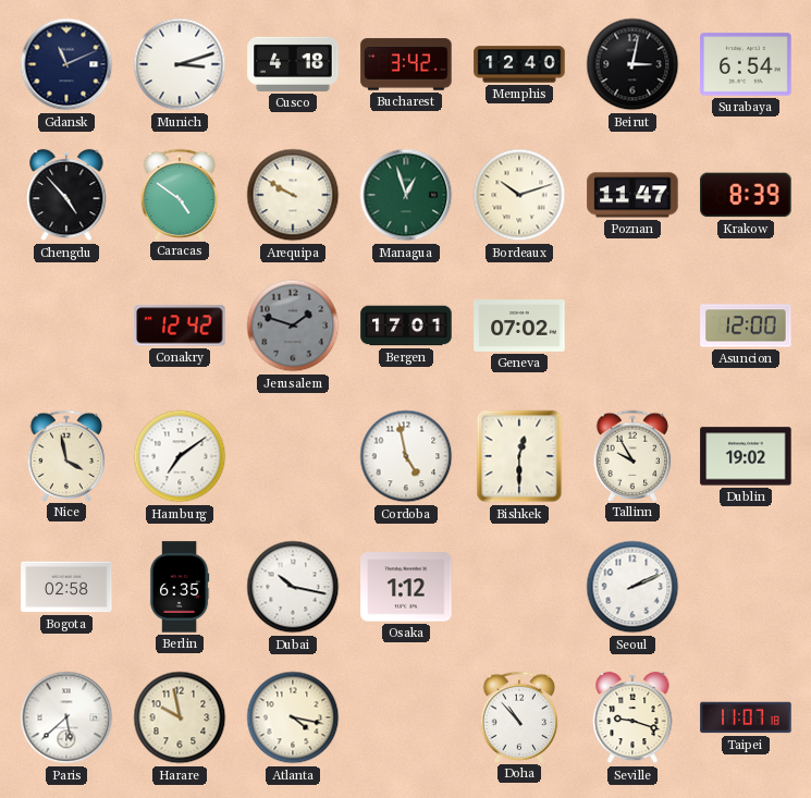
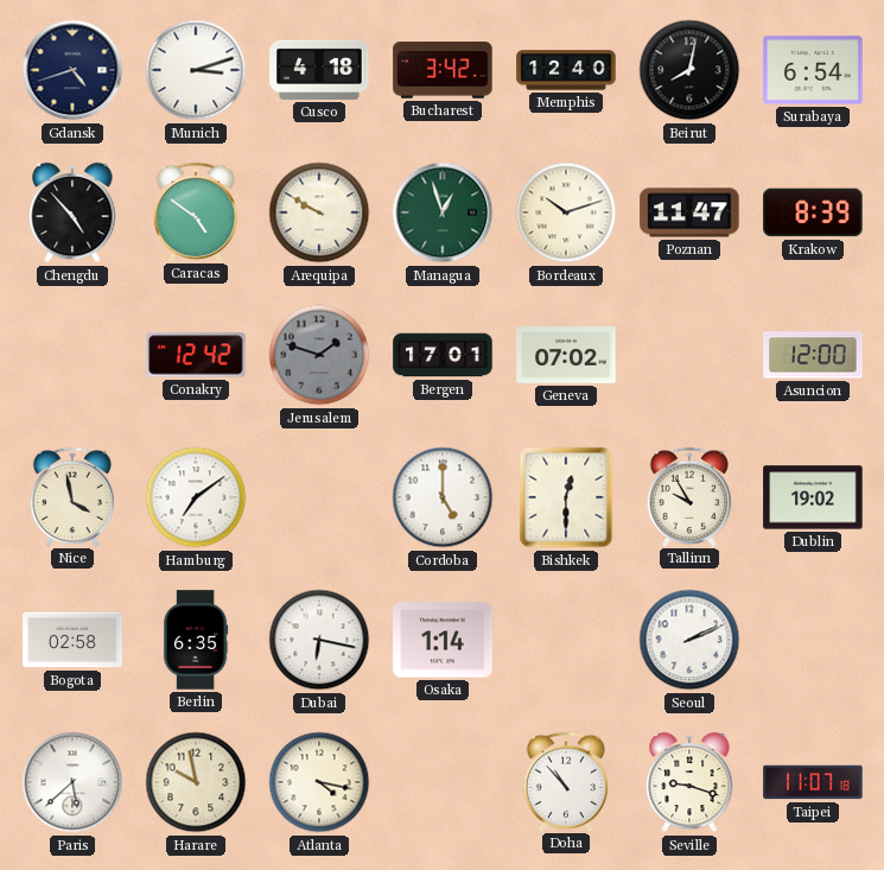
Gdansk: 11:11 -> 4:42 (72, 70)
Beirut: 3:02 -> 8:02 (689, 70)
Cordoba: 4:58 -> 5:00 (443, 497)
Dubai: 10:17 -> 6:17 (319, 640)
Osaka: 1:12 -> 1:14 (443, 640)
